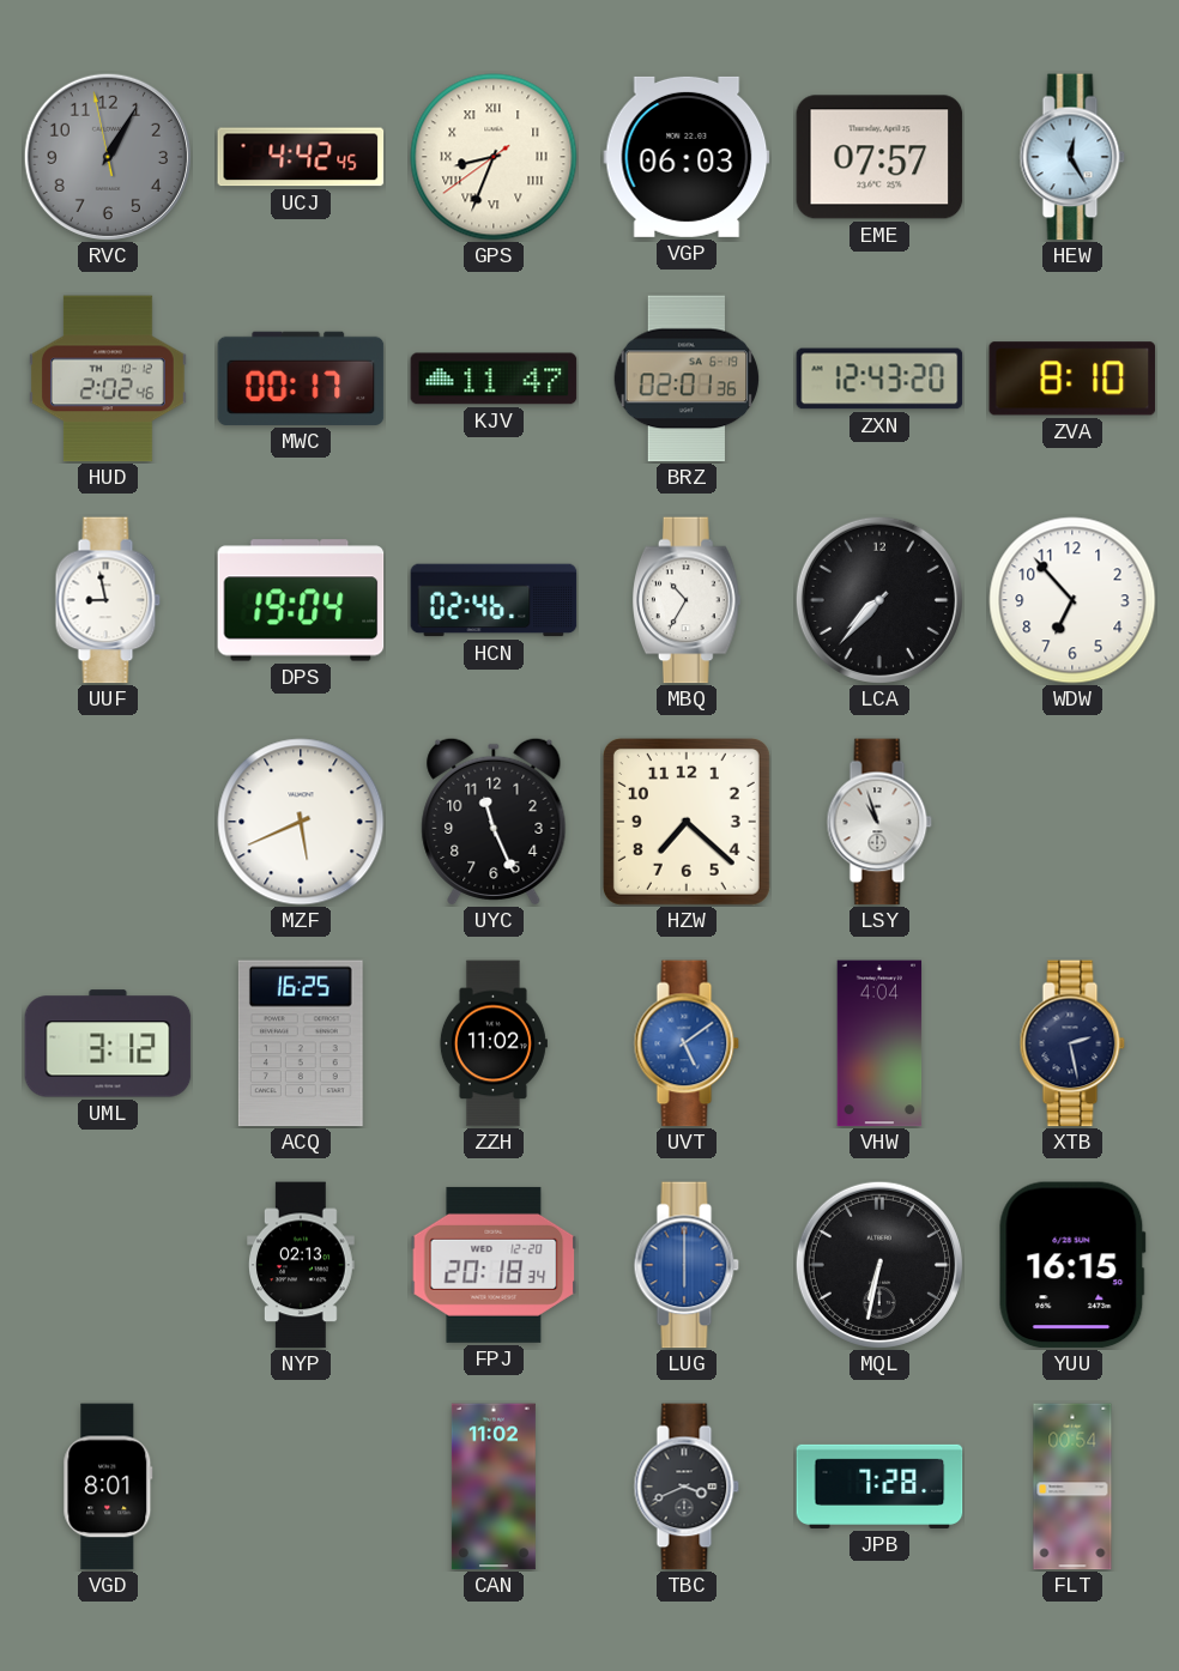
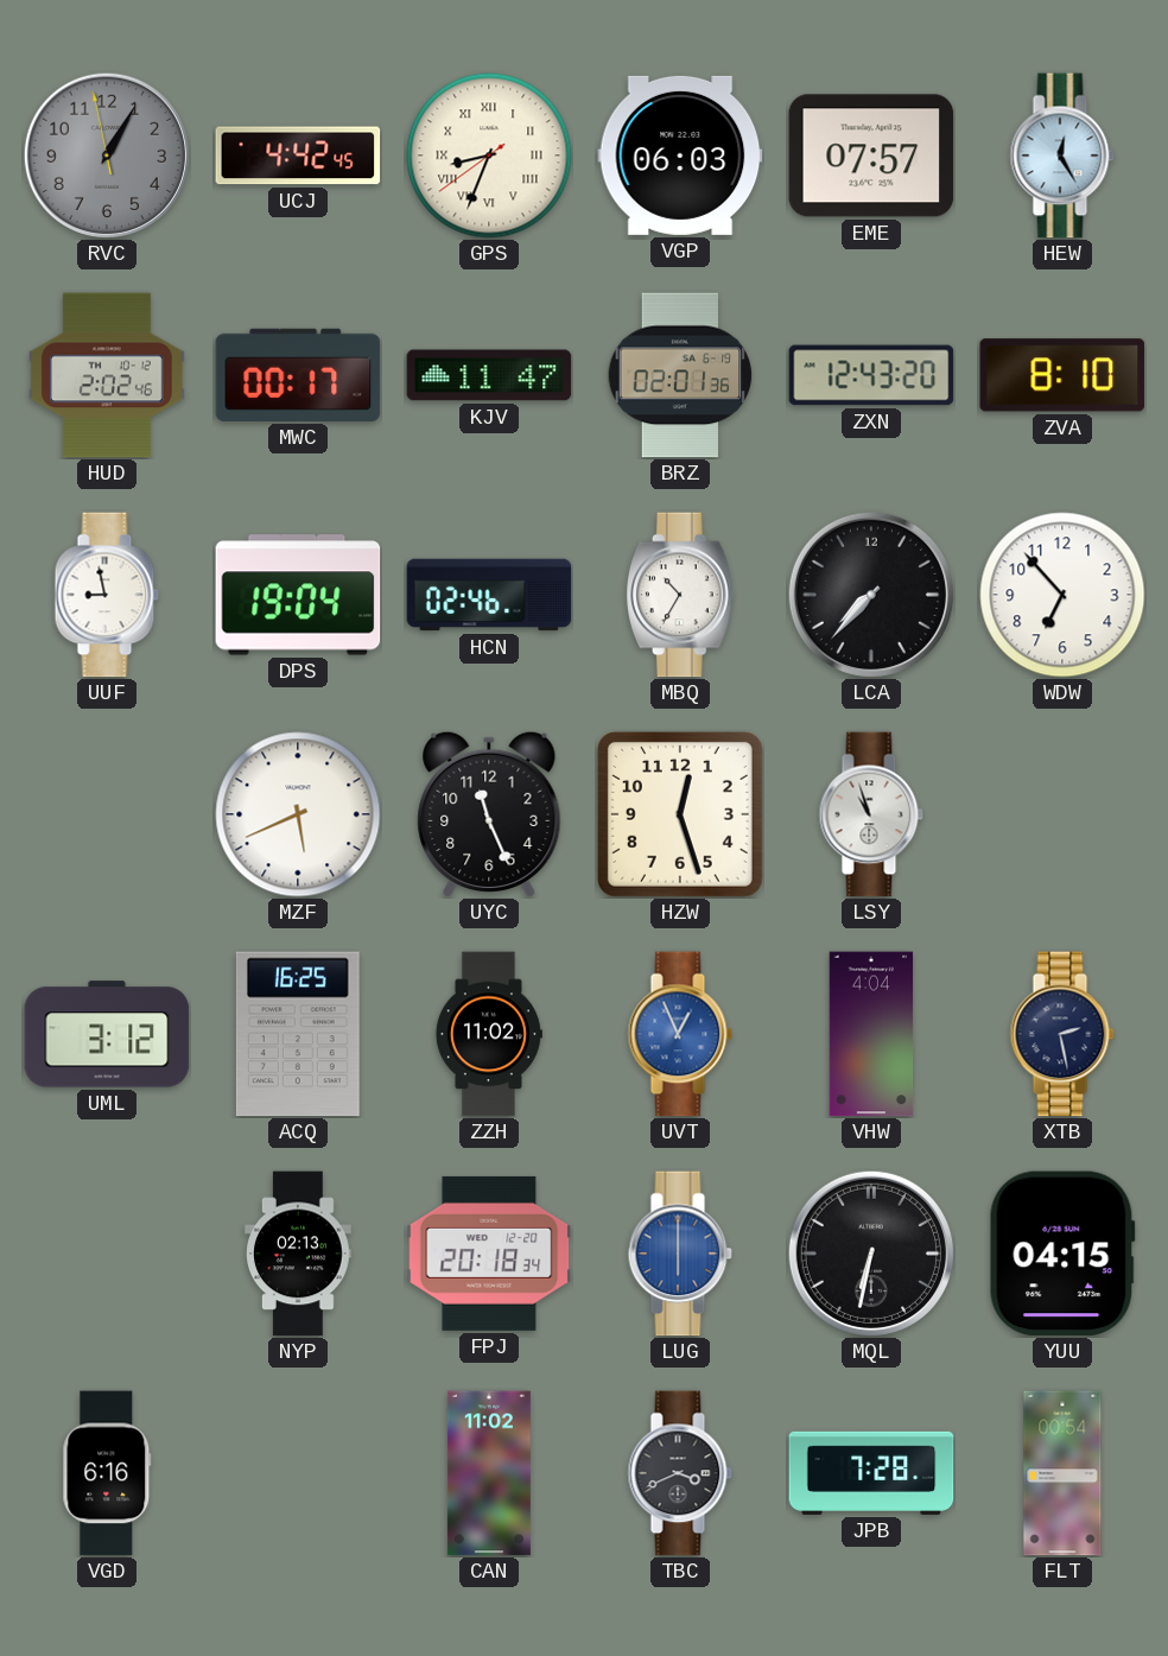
HZW: 7:22 -> 12:27 (680, 814)
UVT: 5:09 -> 12:56 (680, 1034)
YUU: 16:15 -> 04:15 (1062, 1254)
VGD: 8:01 -> 6:16 (107, 1473)
